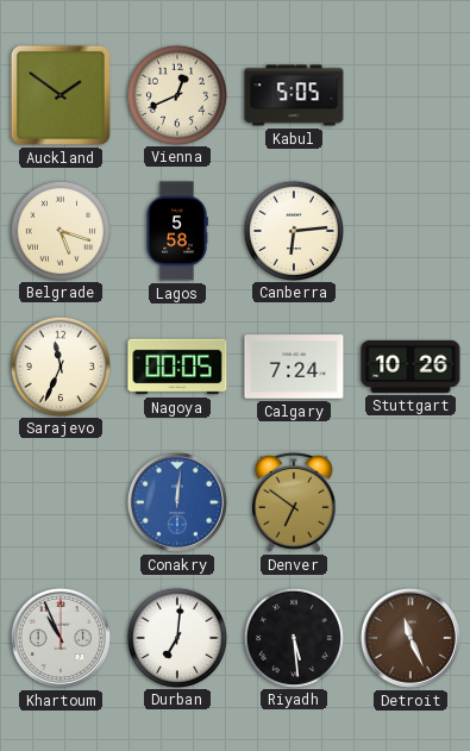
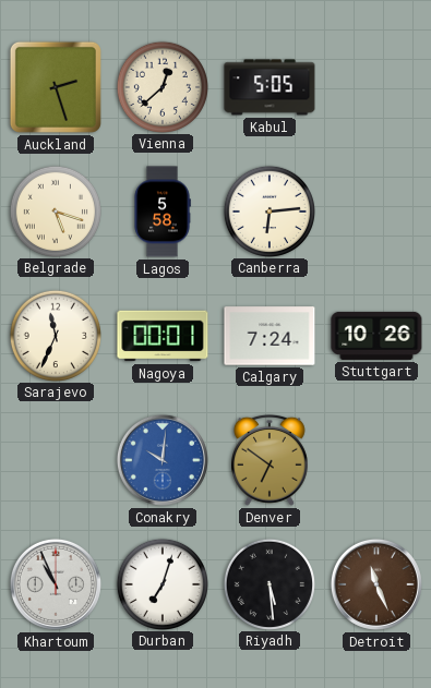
Auckland: 1:51 -> 2:27 (56, 87)
Vienna: 12:41 -> 12:38 (161, 86)
Nagoya: 00:05 -> 00:01 (163, 336)
Conakry: 12:01 -> 10:01 (163, 460)
Durban: 7:01 -> 7:03 (161, 583)
